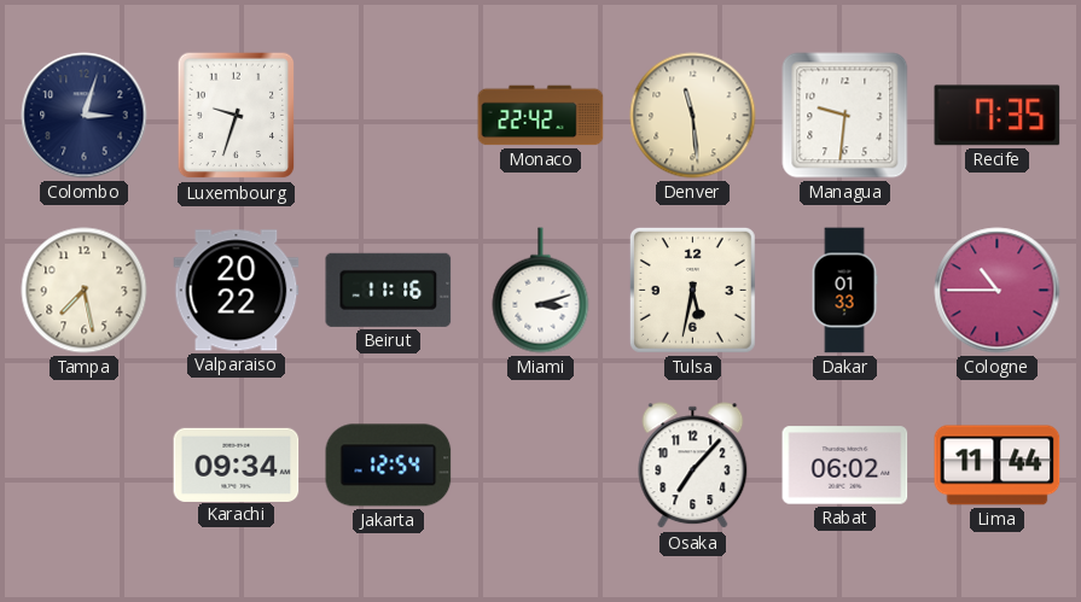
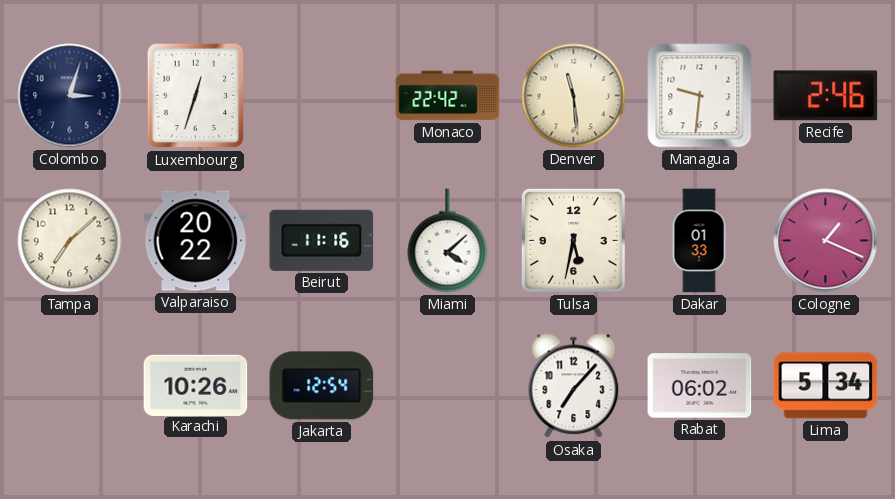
Luxembourg: 9:33 -> 12:33 (196, 96)
Recife: 7:35 -> 2:46 (826, 96)
Tampa: 7:28 -> 7:08 (70, 241)
Miami: 3:12 -> 4:08 (448, 241)
Cologne: 10:45 -> 1:19 (826, 241)
Karachi: 09:34 -> 10:26 (196, 385)
Lima: 11:44 -> 5:34 (826, 386)
